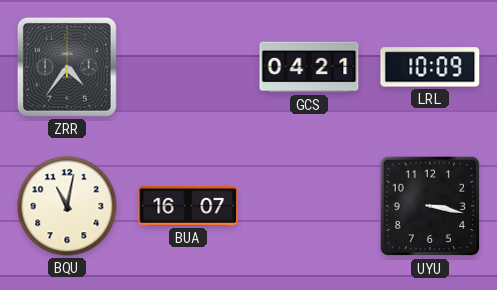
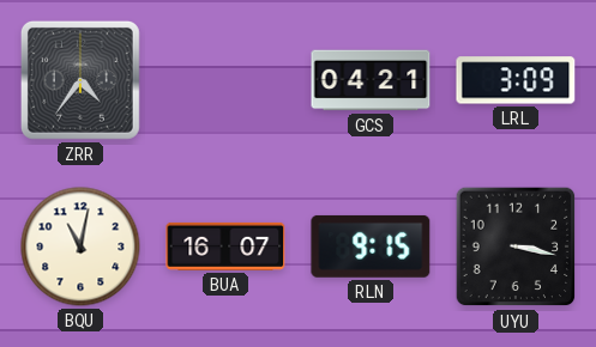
LRL: 10:09 -> 3:09 (516, 80)
RLN: none -> 9:15 (371, 246)
